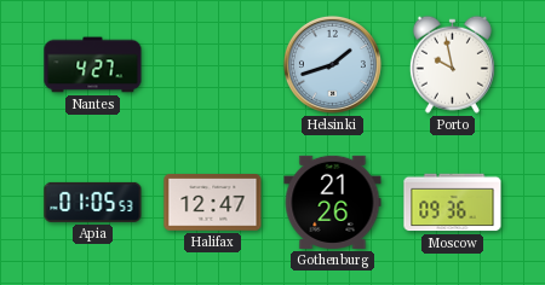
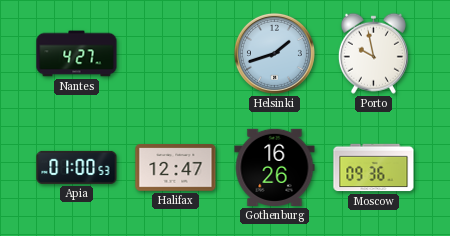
Apia: 01:05 -> 01:00 (77, 167)
Gothenburg: 21:26 -> 16:26 (275, 167)
